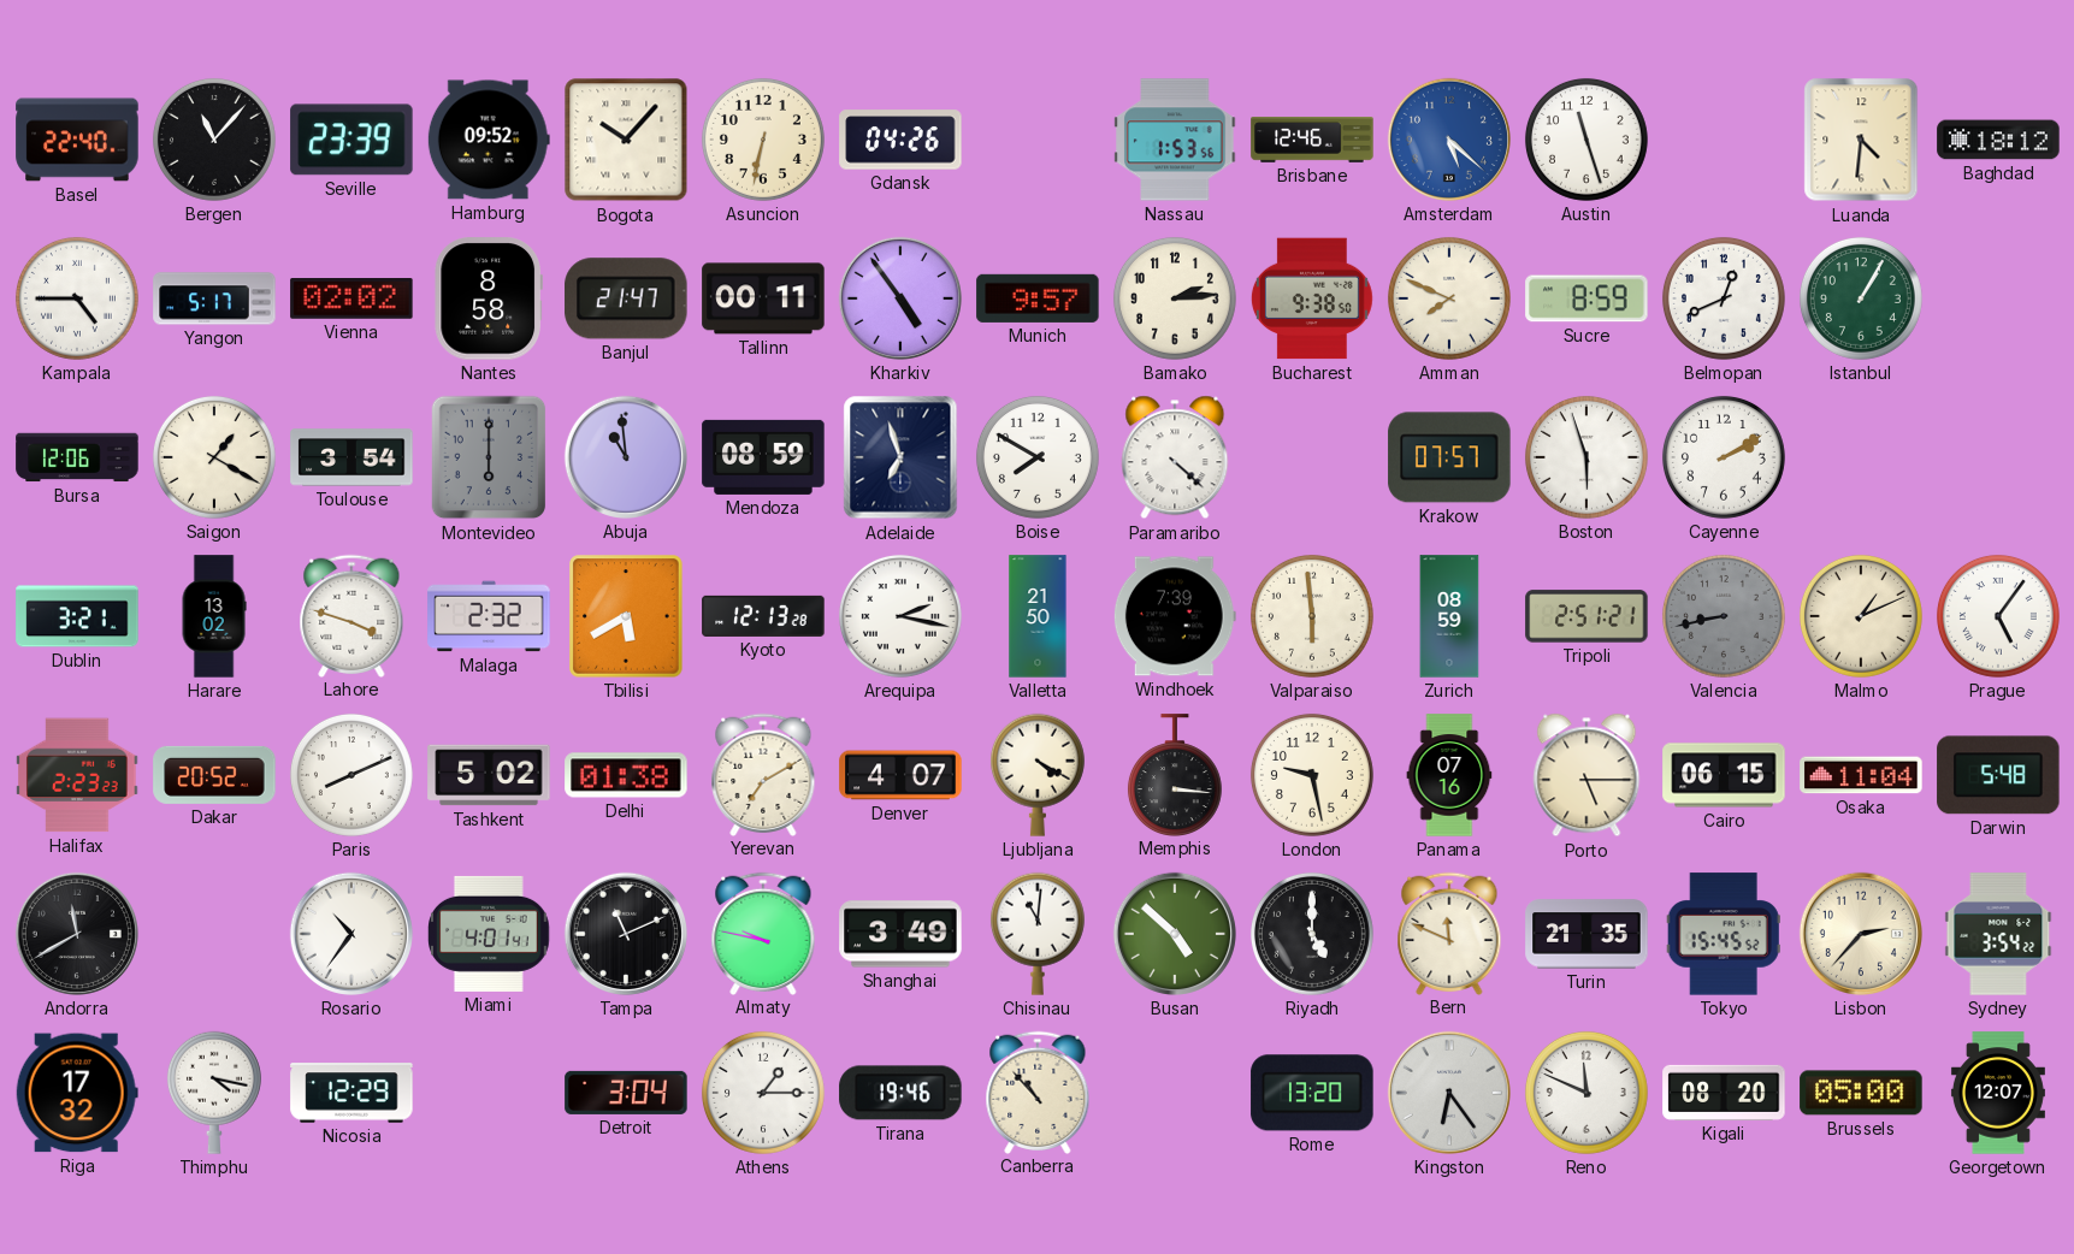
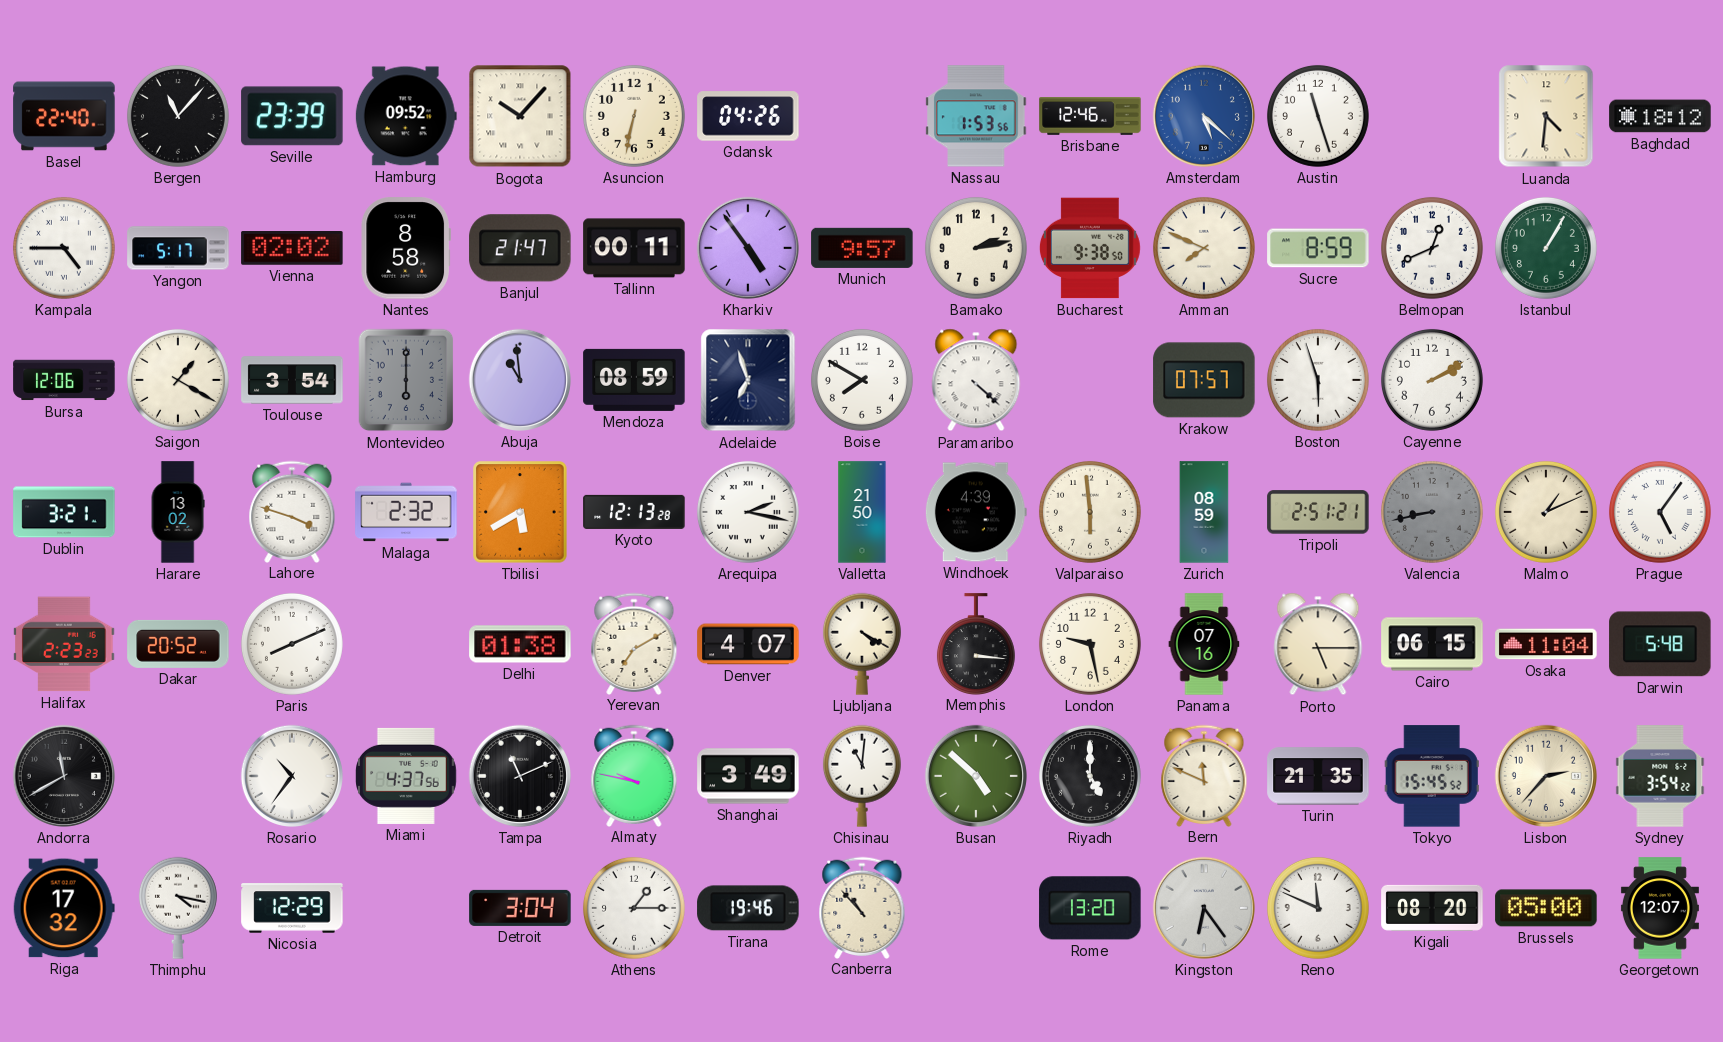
Bamako: 2:14 -> 2:13 (976, 248)
Windhoek: 7:39 -> 4:39 (976, 512)
Tashkent: 5:02 -> none (489, 775)
Miami: 4:01 -> 4:37 (407, 776)
